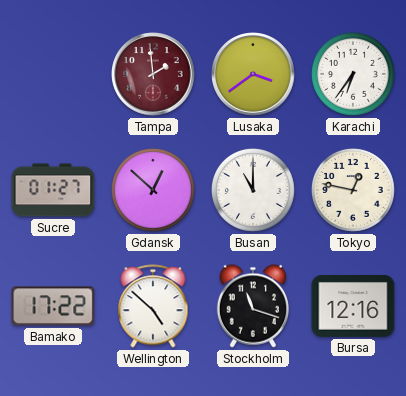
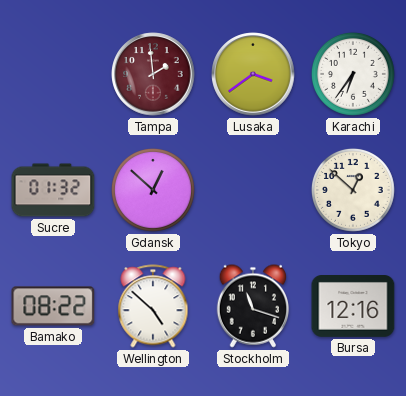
Sucre: 01:27 -> 01:32 (53, 190)
Busan: 11:00 -> none (253, 190)
Tokyo: 12:47 -> 12:52 (353, 190)
Bamako: 17:22 -> 08:22 (53, 306)
